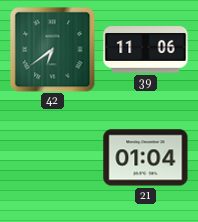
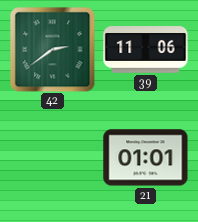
42: 6:39 -> 2:39 (52, 49)
21: 01:04 -> 01:01 (146, 158)
